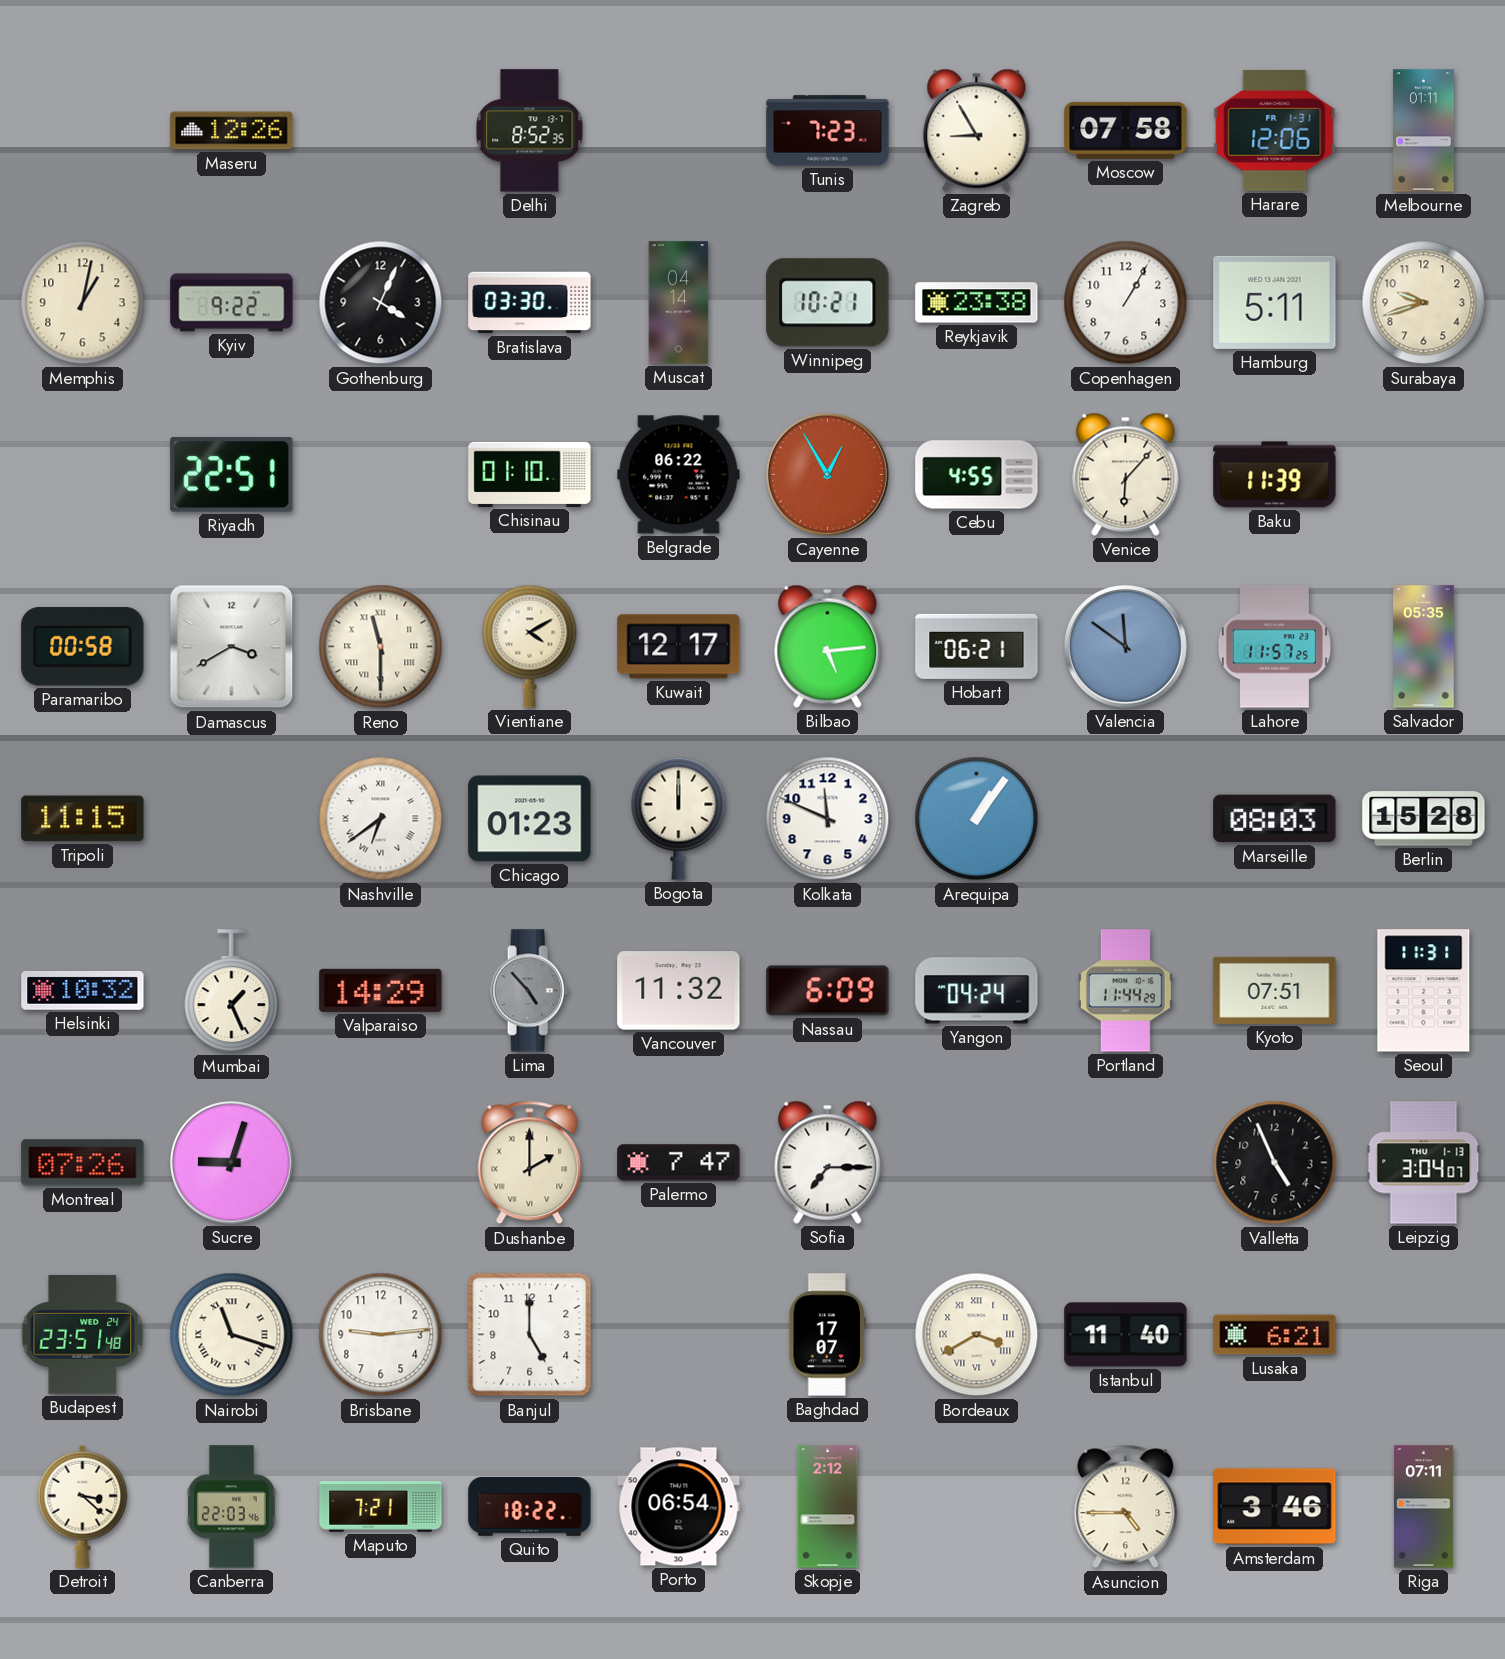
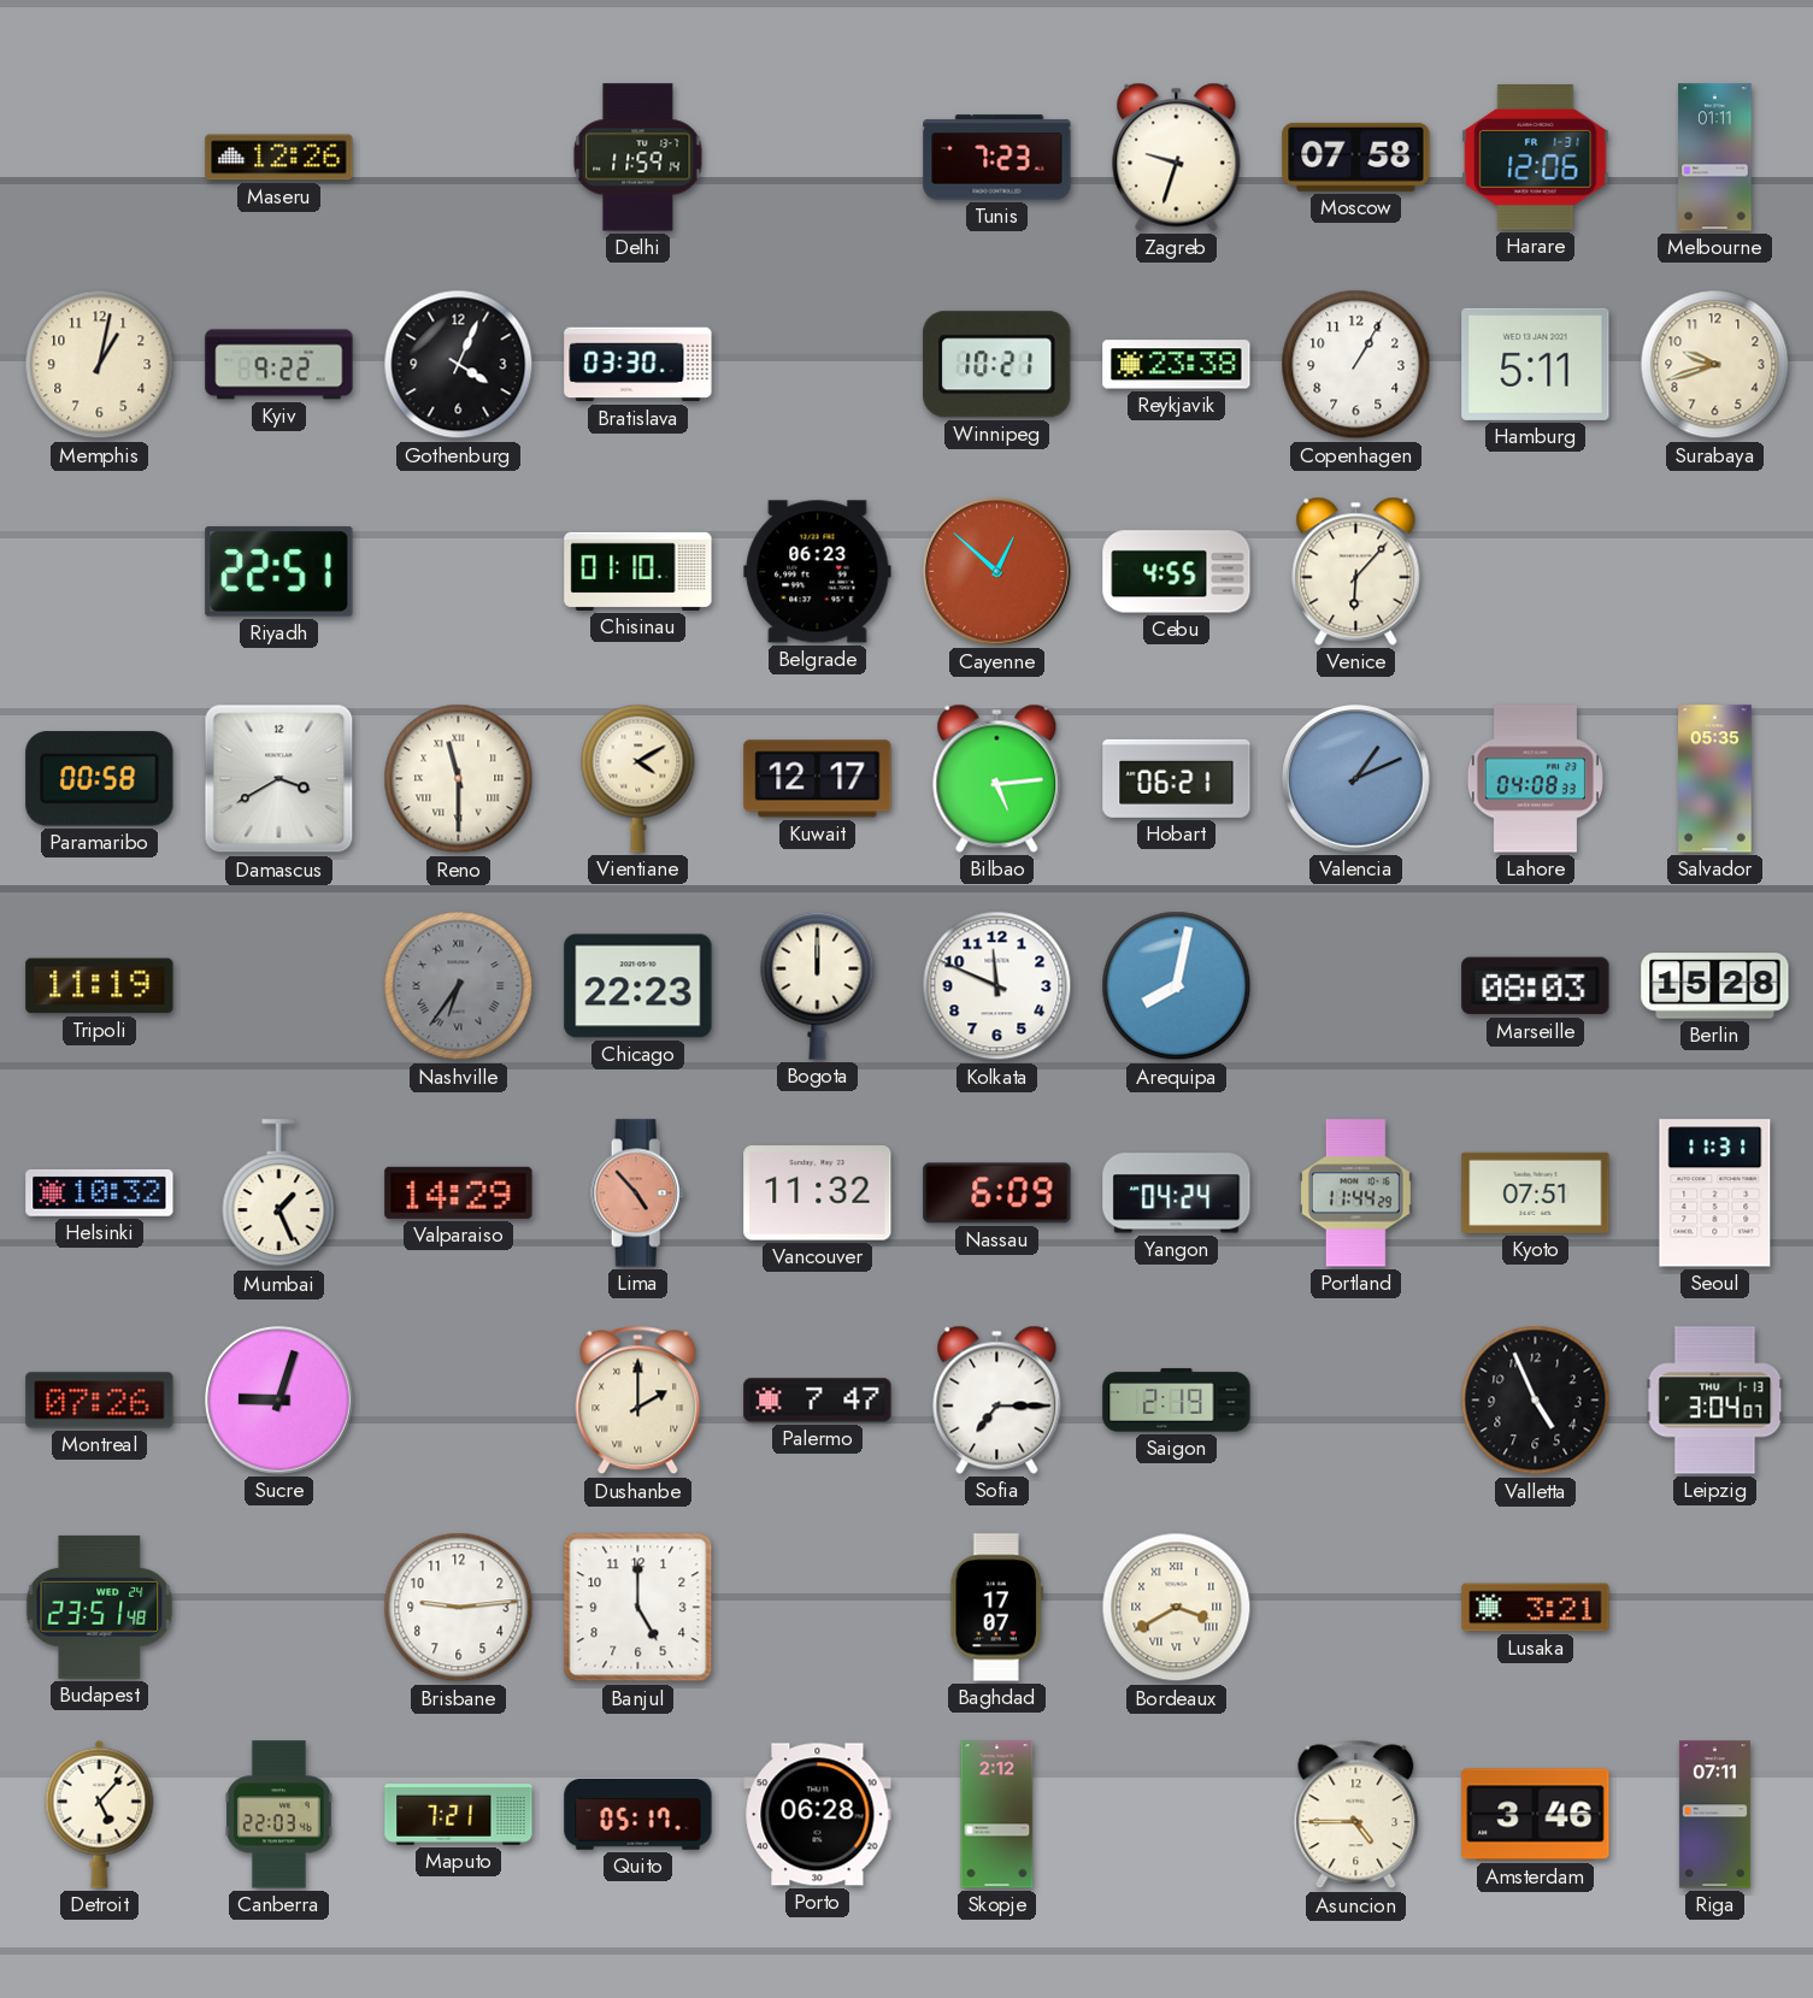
Delhi: 8:52 -> 11:59 (638, 158)
Zagreb: 8:55 -> 9:33 (1177, 157)
Muscat: 04:14 -> none (679, 303)
Belgrade: 06:22 -> 06:23 (818, 572)
Cayenne: 12:55 -> 12:52 (997, 572)
Baku: 11:39 -> none (1275, 475)
Valencia: 11:51 -> 1:11 (1356, 779)
Lahore: 11:57 -> 04:08 (1535, 779)
Tripoli: 11:15 -> 11:19 (100, 986)
Nashville: 6:39 -> 6:36 (459, 986)
Nashville dial: white -> grey (459, 986)
Chicago: 01:23 -> 22:23 (638, 986)
Arequipa: 1:06 -> 8:02 (1177, 986)
Lima dial: grey -> salmon (638, 1194)
Saigon: none -> 2:19 (1177, 1401)
Nairobi: 11:18 -> none (232, 1335)
Istanbul: 11:40 -> none (1126, 1335)
Lusaka: 6:21 -> 3:21 (1536, 1608)
Detroit: 3:22 -> 5:07 (100, 1814)
Quito: 18:22 -> 05:17 (638, 1815)
Porto: 06:54 -> 06:28 (818, 1815)
